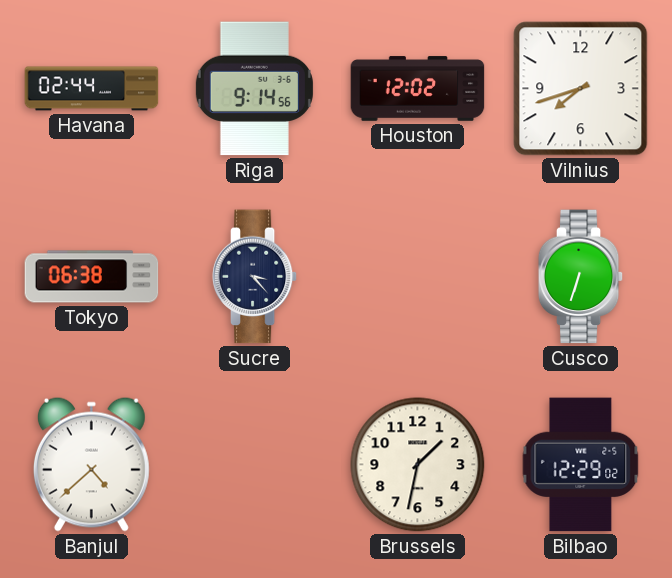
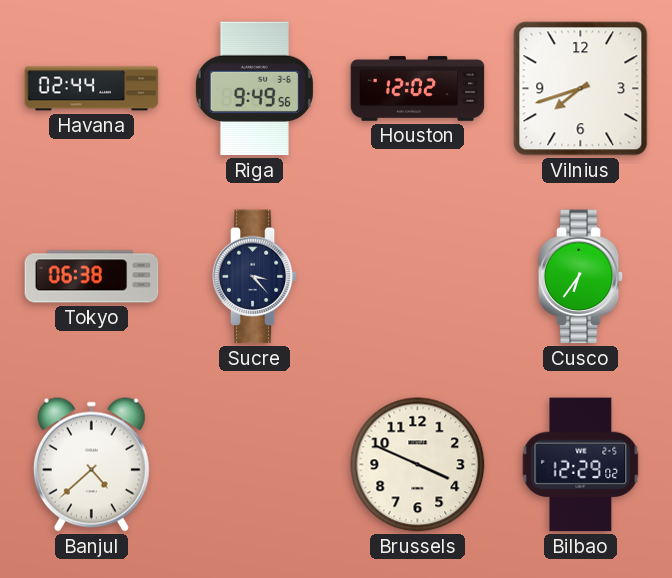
Riga: 9:14 -> 9:49 (254, 89)
Cusco: 6:33 -> 6:36 (581, 277)
Brussels: 1:32 -> 3:49 (418, 465)
